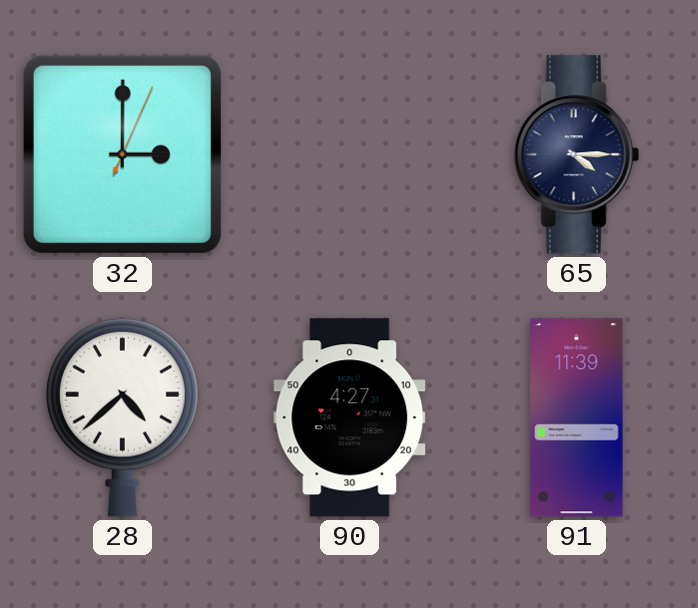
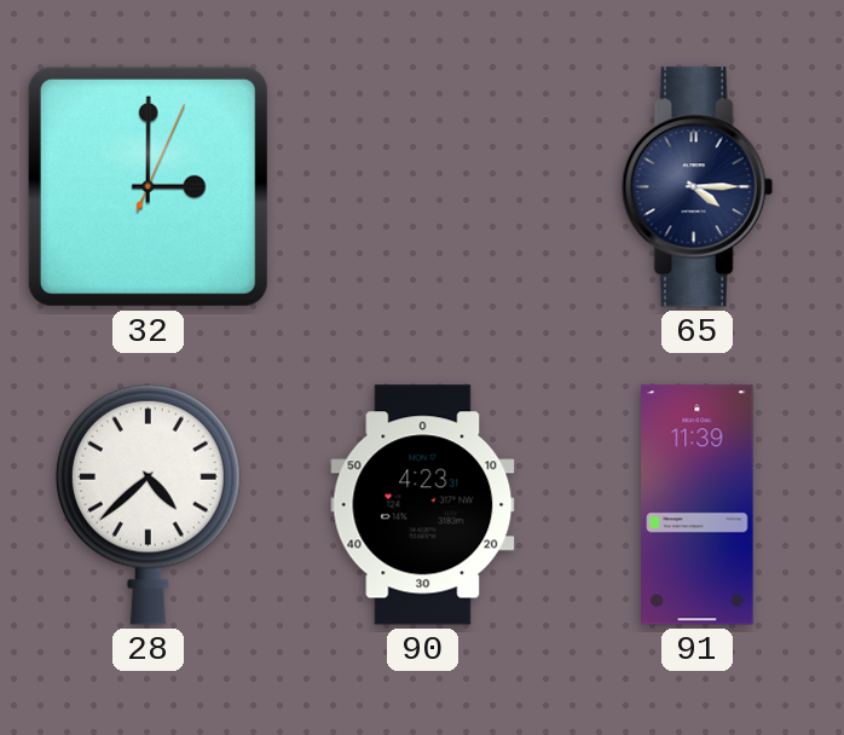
90: 4:27 -> 4:23 (423, 505)
